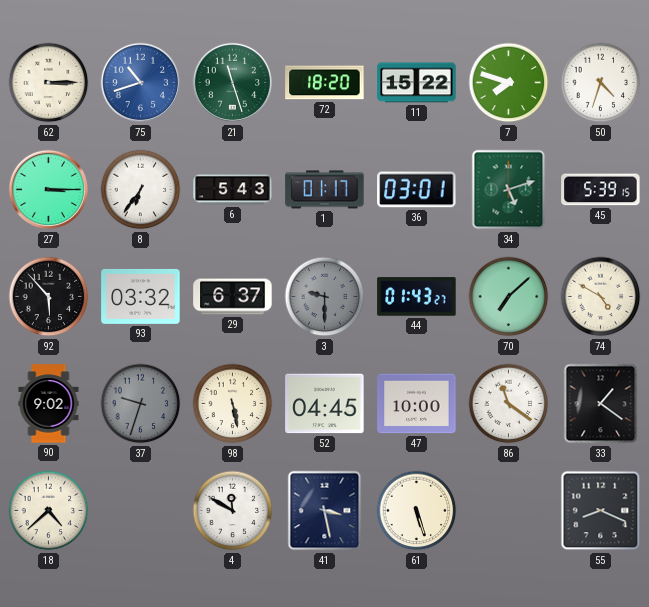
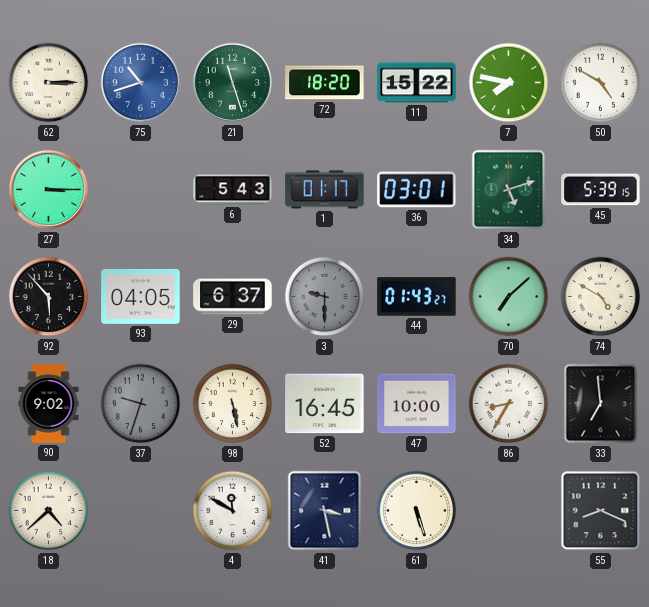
7: 7:48 -> 7:47 (509, 83)
50: 4:33 -> 4:50 (601, 83)
8: 6:36 -> none (141, 190)
93: 03:32 -> 04:05 (141, 296)
52: 04:45 -> 16:45 (325, 404)
86: 11:21 -> 8:35 (509, 404)
33: 1:21 -> 6:59 (601, 404)
